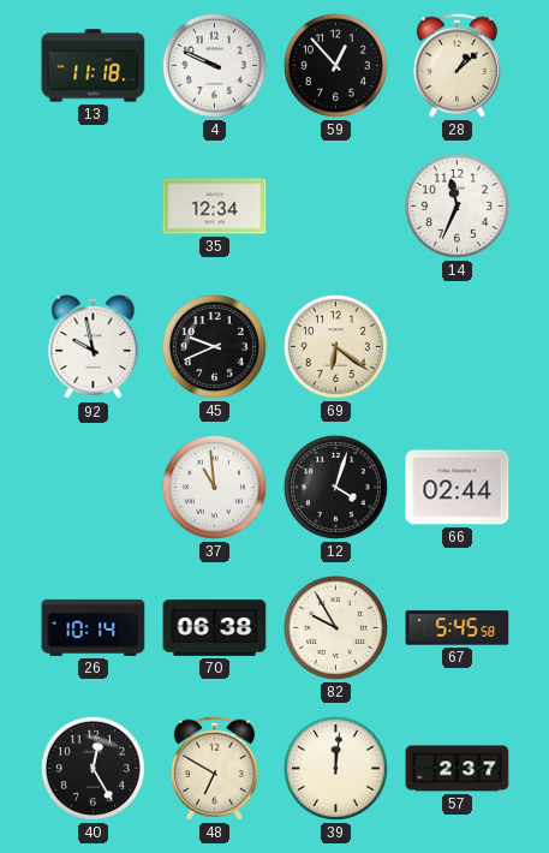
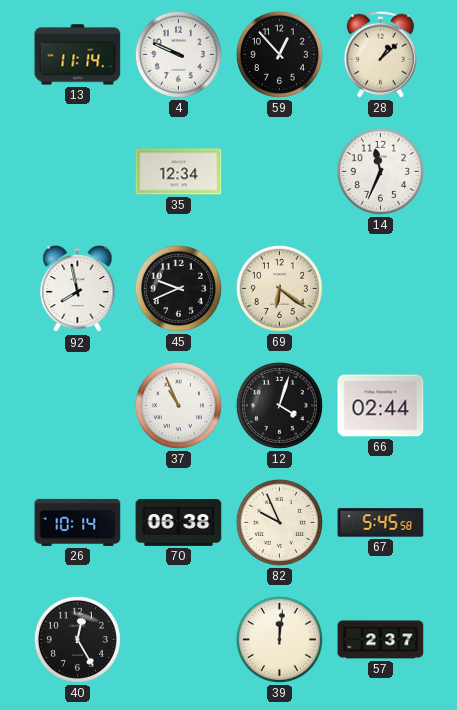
13: 11:18 -> 11:14 (78, 55)
92: 9:58 -> 7:58 (78, 289)
37: 10:59 -> 10:56 (178, 405)
82: 9:55 -> 9:56 (279, 522)
48: 6:50 -> none (214, 768)
